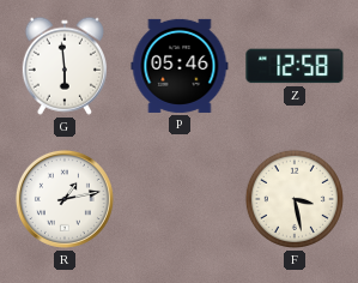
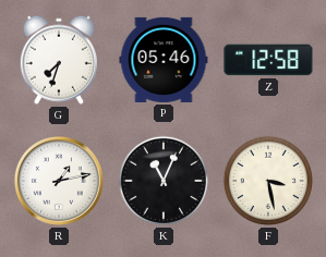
G: 5:59 -> 7:33 (59, 60)
K: none -> 11:04 (164, 181)
